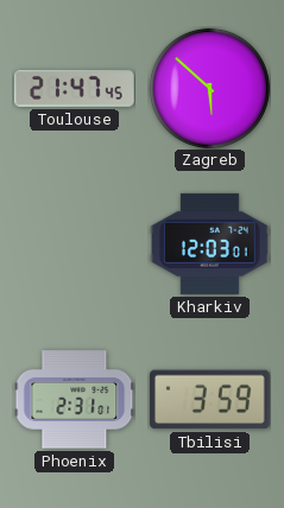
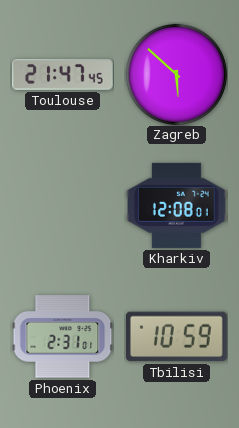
Kharkiv: 12:03 -> 12:08 (177, 205)
Tbilisi: 3:59 -> 10:59 (177, 337)
